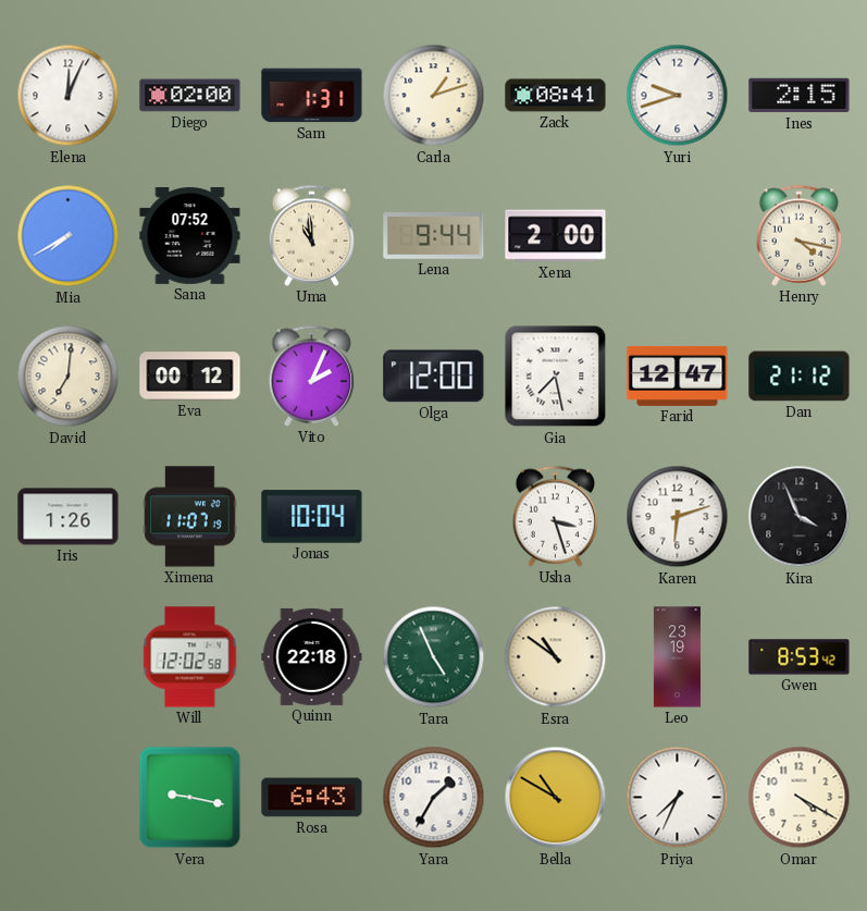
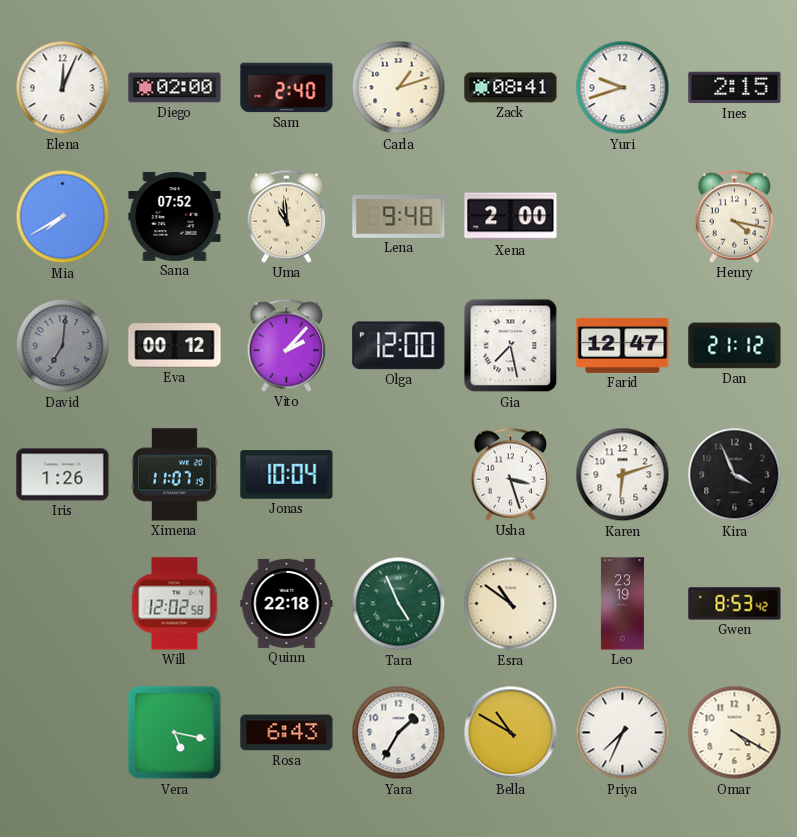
Sam: 1:31 -> 2:40 (287, 88)
Lena: 9:44 -> 9:48 (399, 216)
David dial: cream -> grey (63, 346)
Vito: 2:04 -> 2:07 (287, 345)
Vera: 9:17 -> 5:17 (175, 733)
